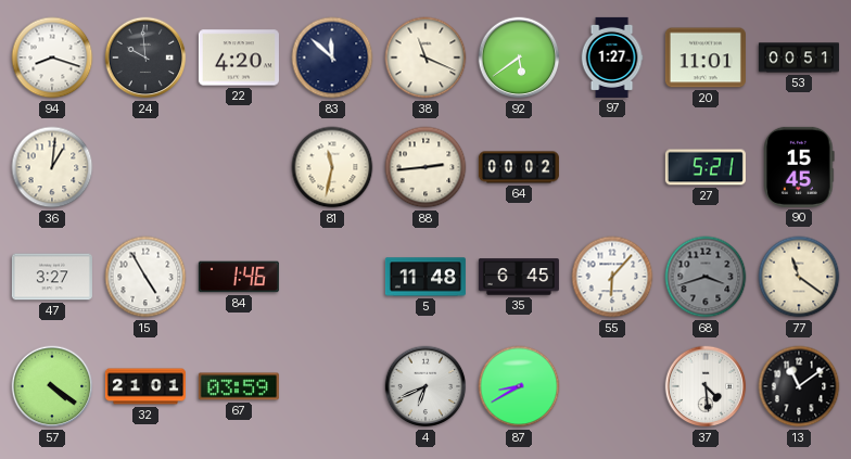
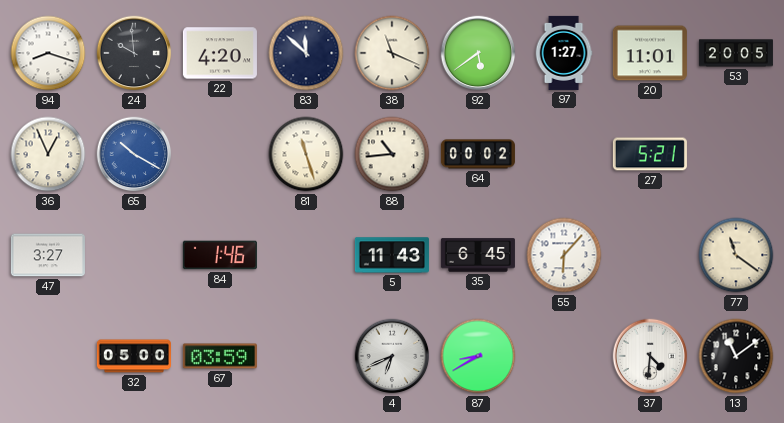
53: 00:51 -> 20:05 (736, 53)
36: 1:01 -> 12:56 (48, 154)
65: none -> 10:20 (134, 154)
81: 11:32 -> 11:27 (306, 154)
88: 2:44 -> 10:44 (392, 154)
90: 15:45 -> none (799, 167)
15: 4:55 -> none (145, 277)
5: 11:48 -> 11:43 (392, 255)
68: 3:42 -> none (706, 277)
57: 4:21 -> none (52, 386)
32: 21:01 -> 05:00 (134, 356)
37: 4:29 -> 4:31 (650, 356)
